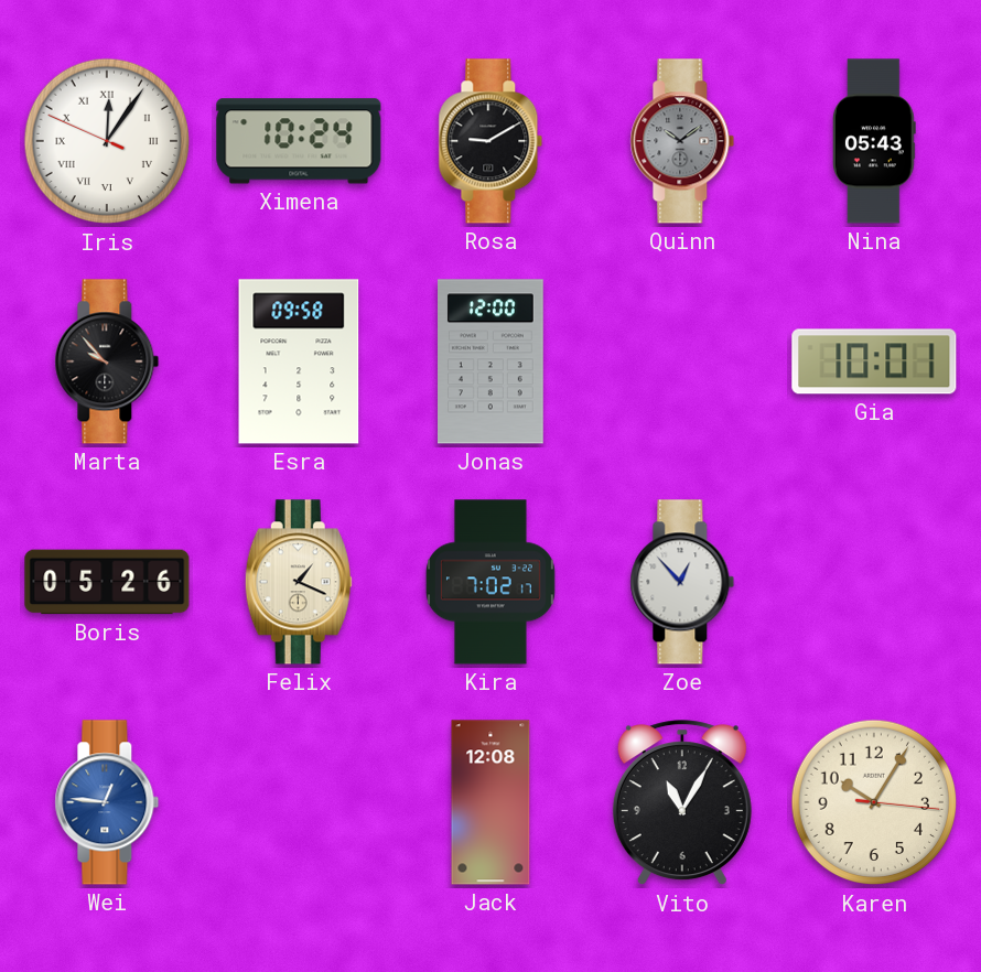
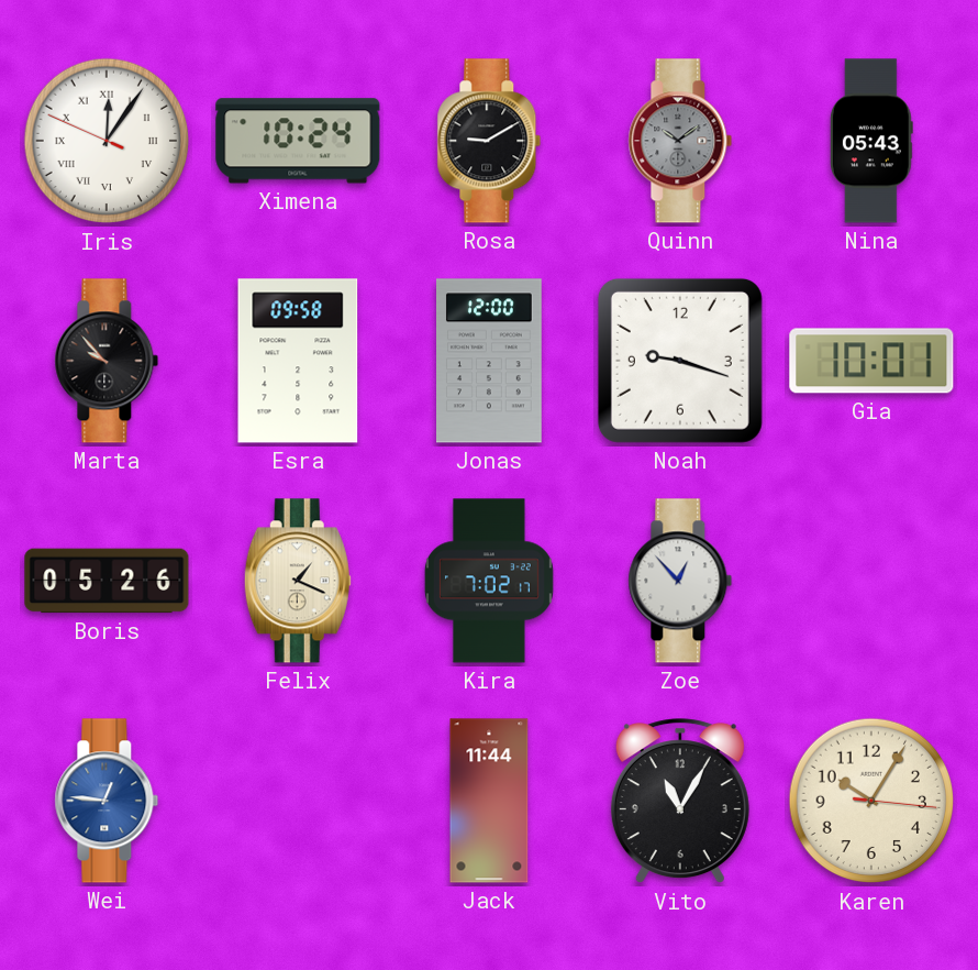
Noah: none -> 9:18 (680, 361)
Jack: 12:08 -> 11:44 (489, 801)
